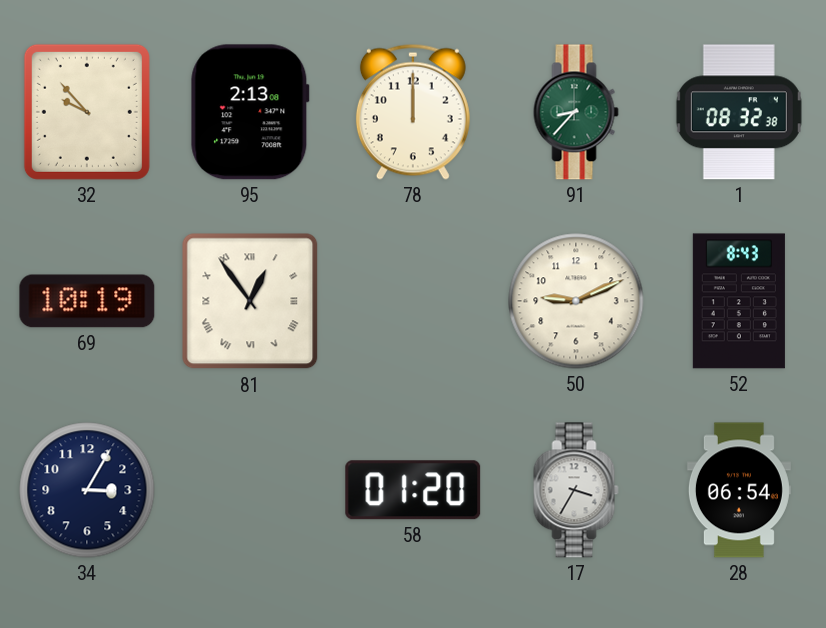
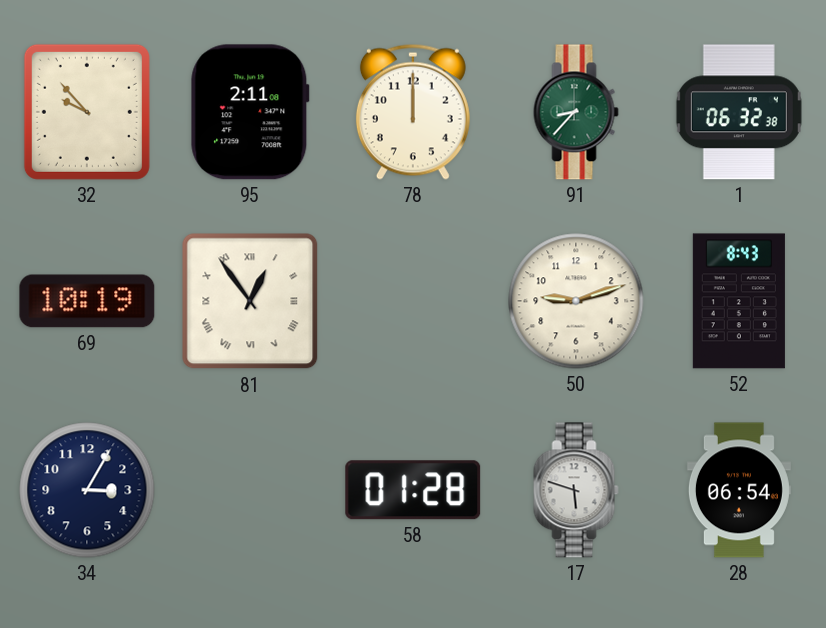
95: 2:13 -> 2:11 (250, 112)
1: 08:32 -> 06:32 (739, 112)
50: 9:11 -> 9:12 (576, 301)
58: 01:20 -> 01:28 (413, 490)
17: 3:35 -> 5:48 (576, 490)
